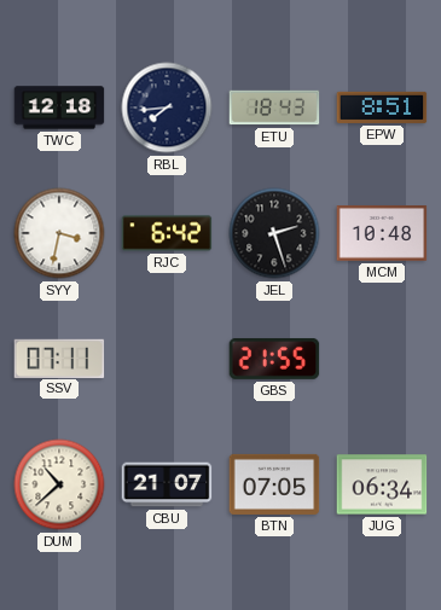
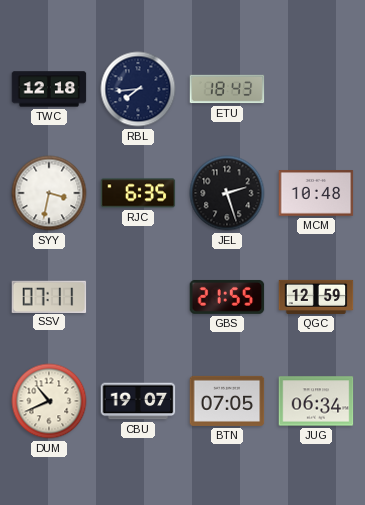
EPW: 8:51 -> none (382, 108)
RJC: 6:42 -> 6:35 (138, 193)
QGC: none -> 12:59 (316, 297)
DUM: 10:38 -> 10:41 (49, 401)
CBU: 21:07 -> 19:07 (138, 401)
